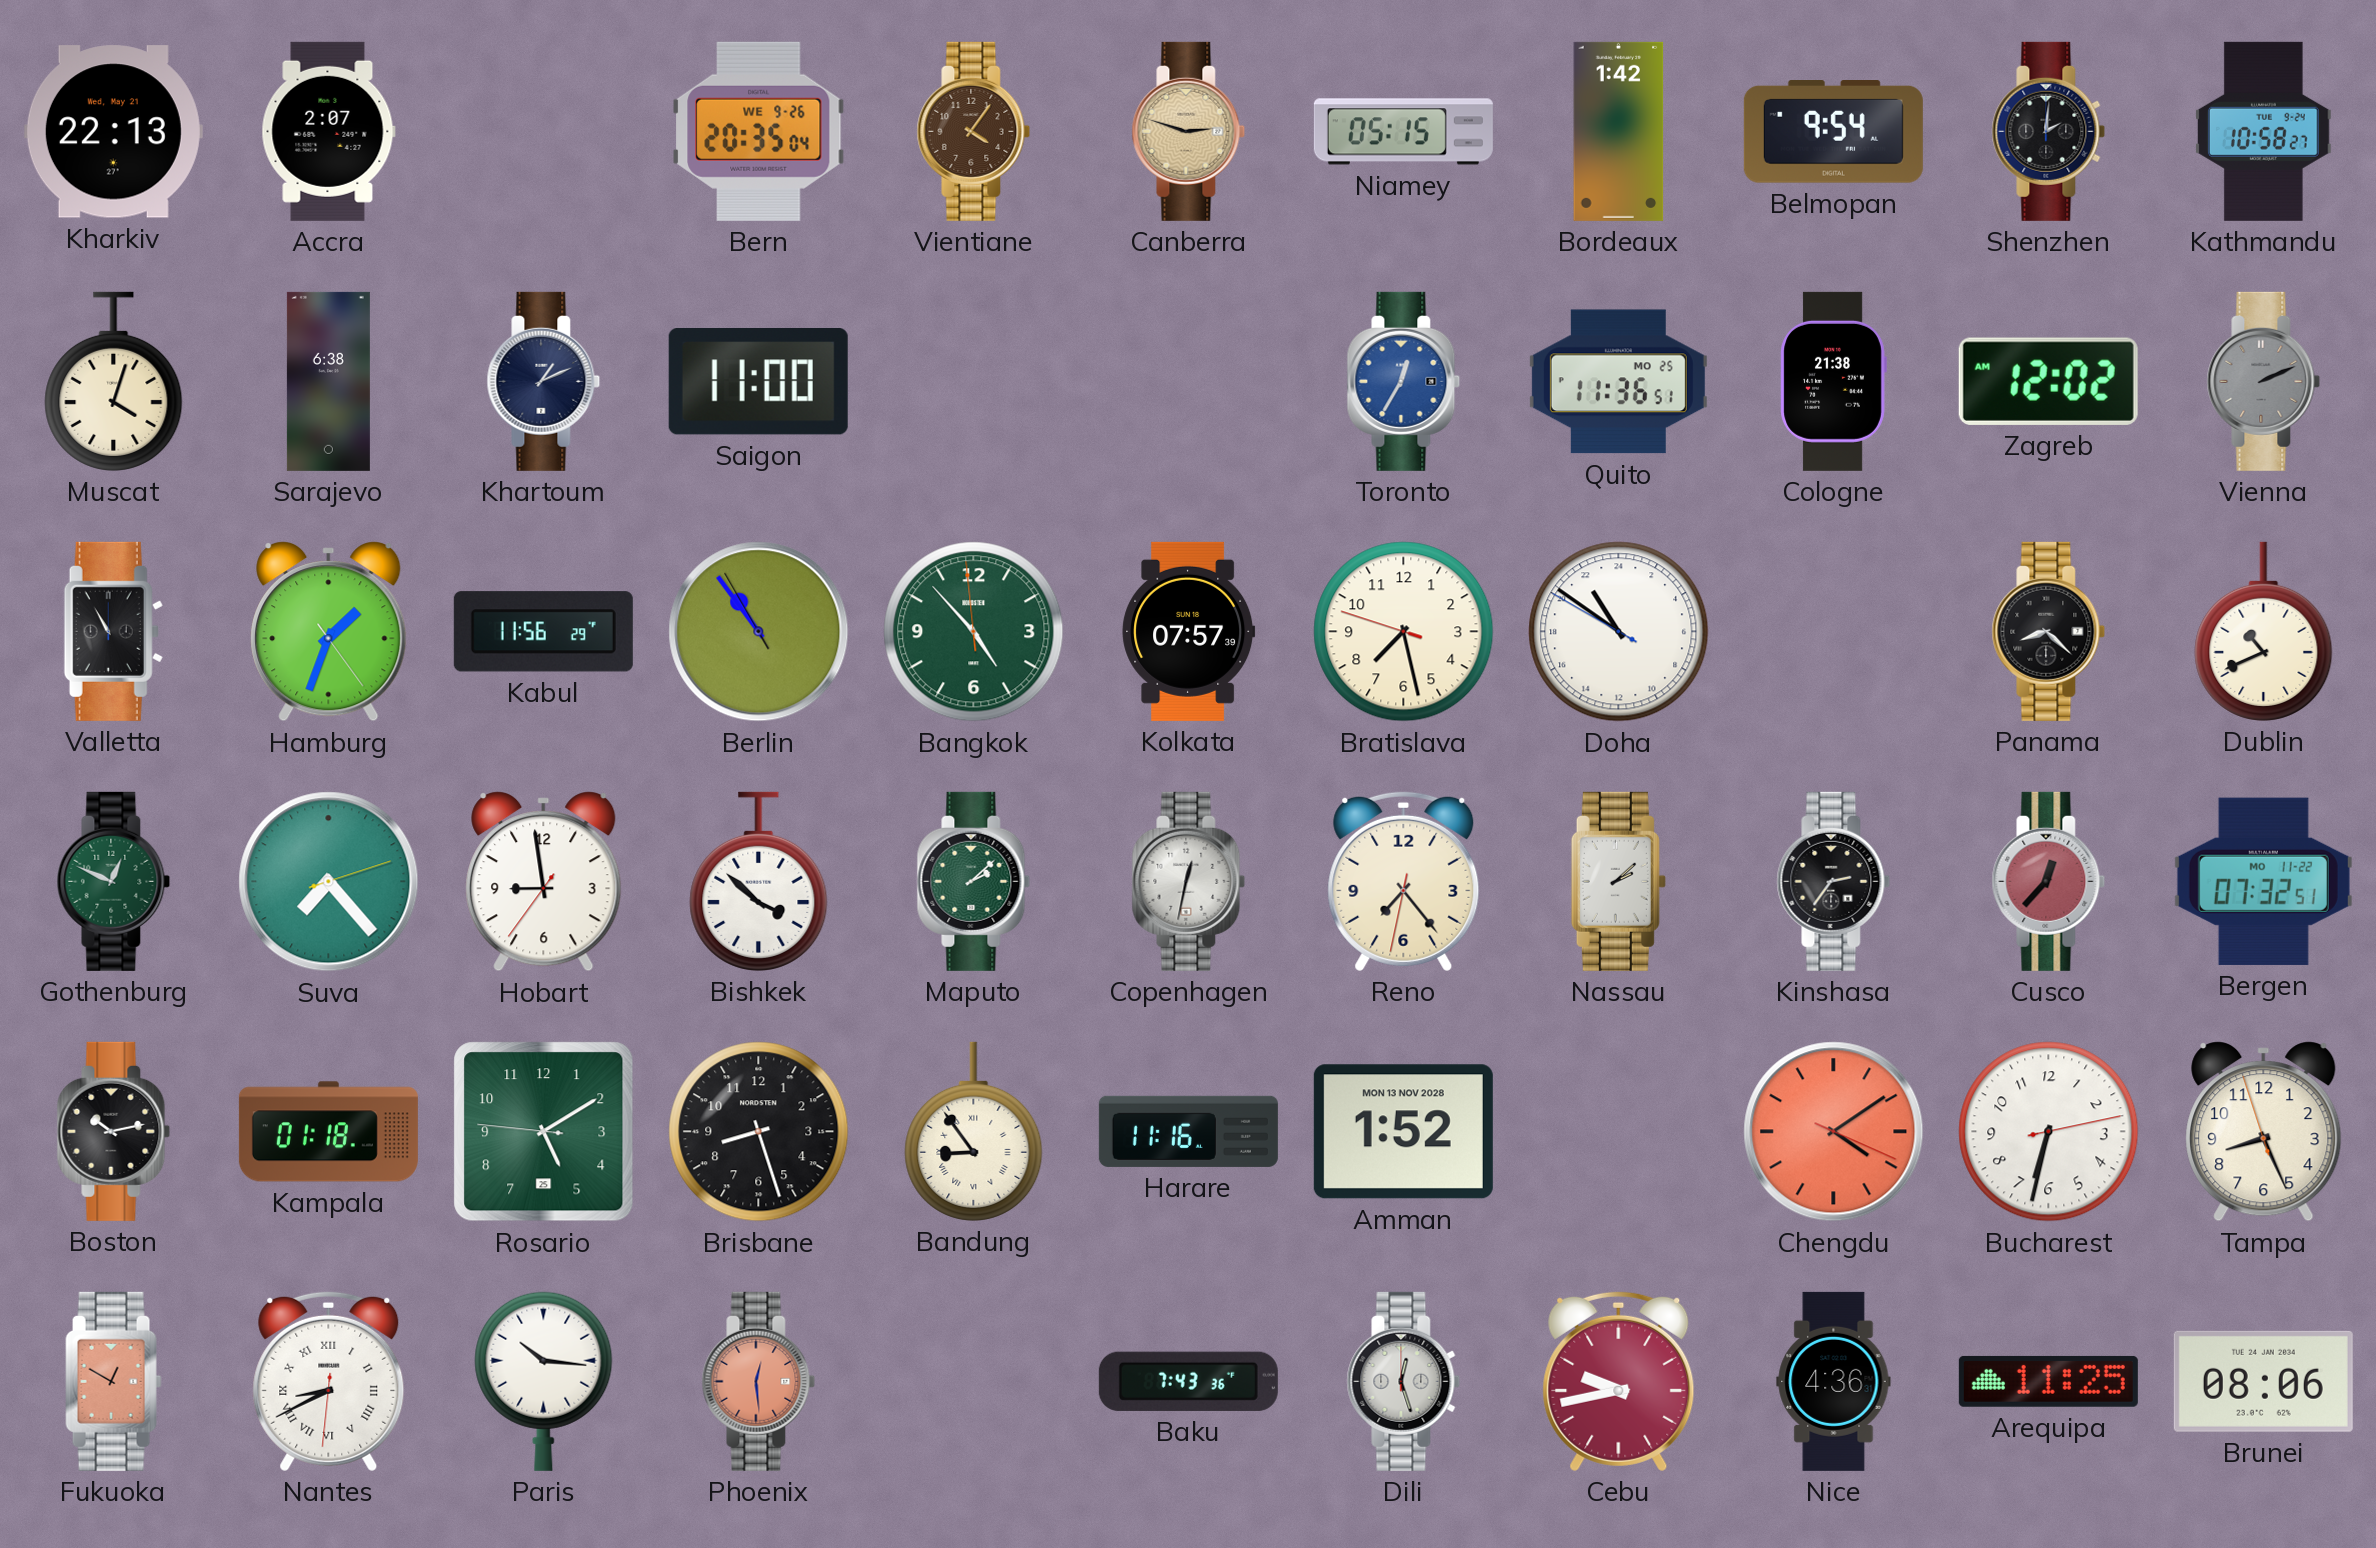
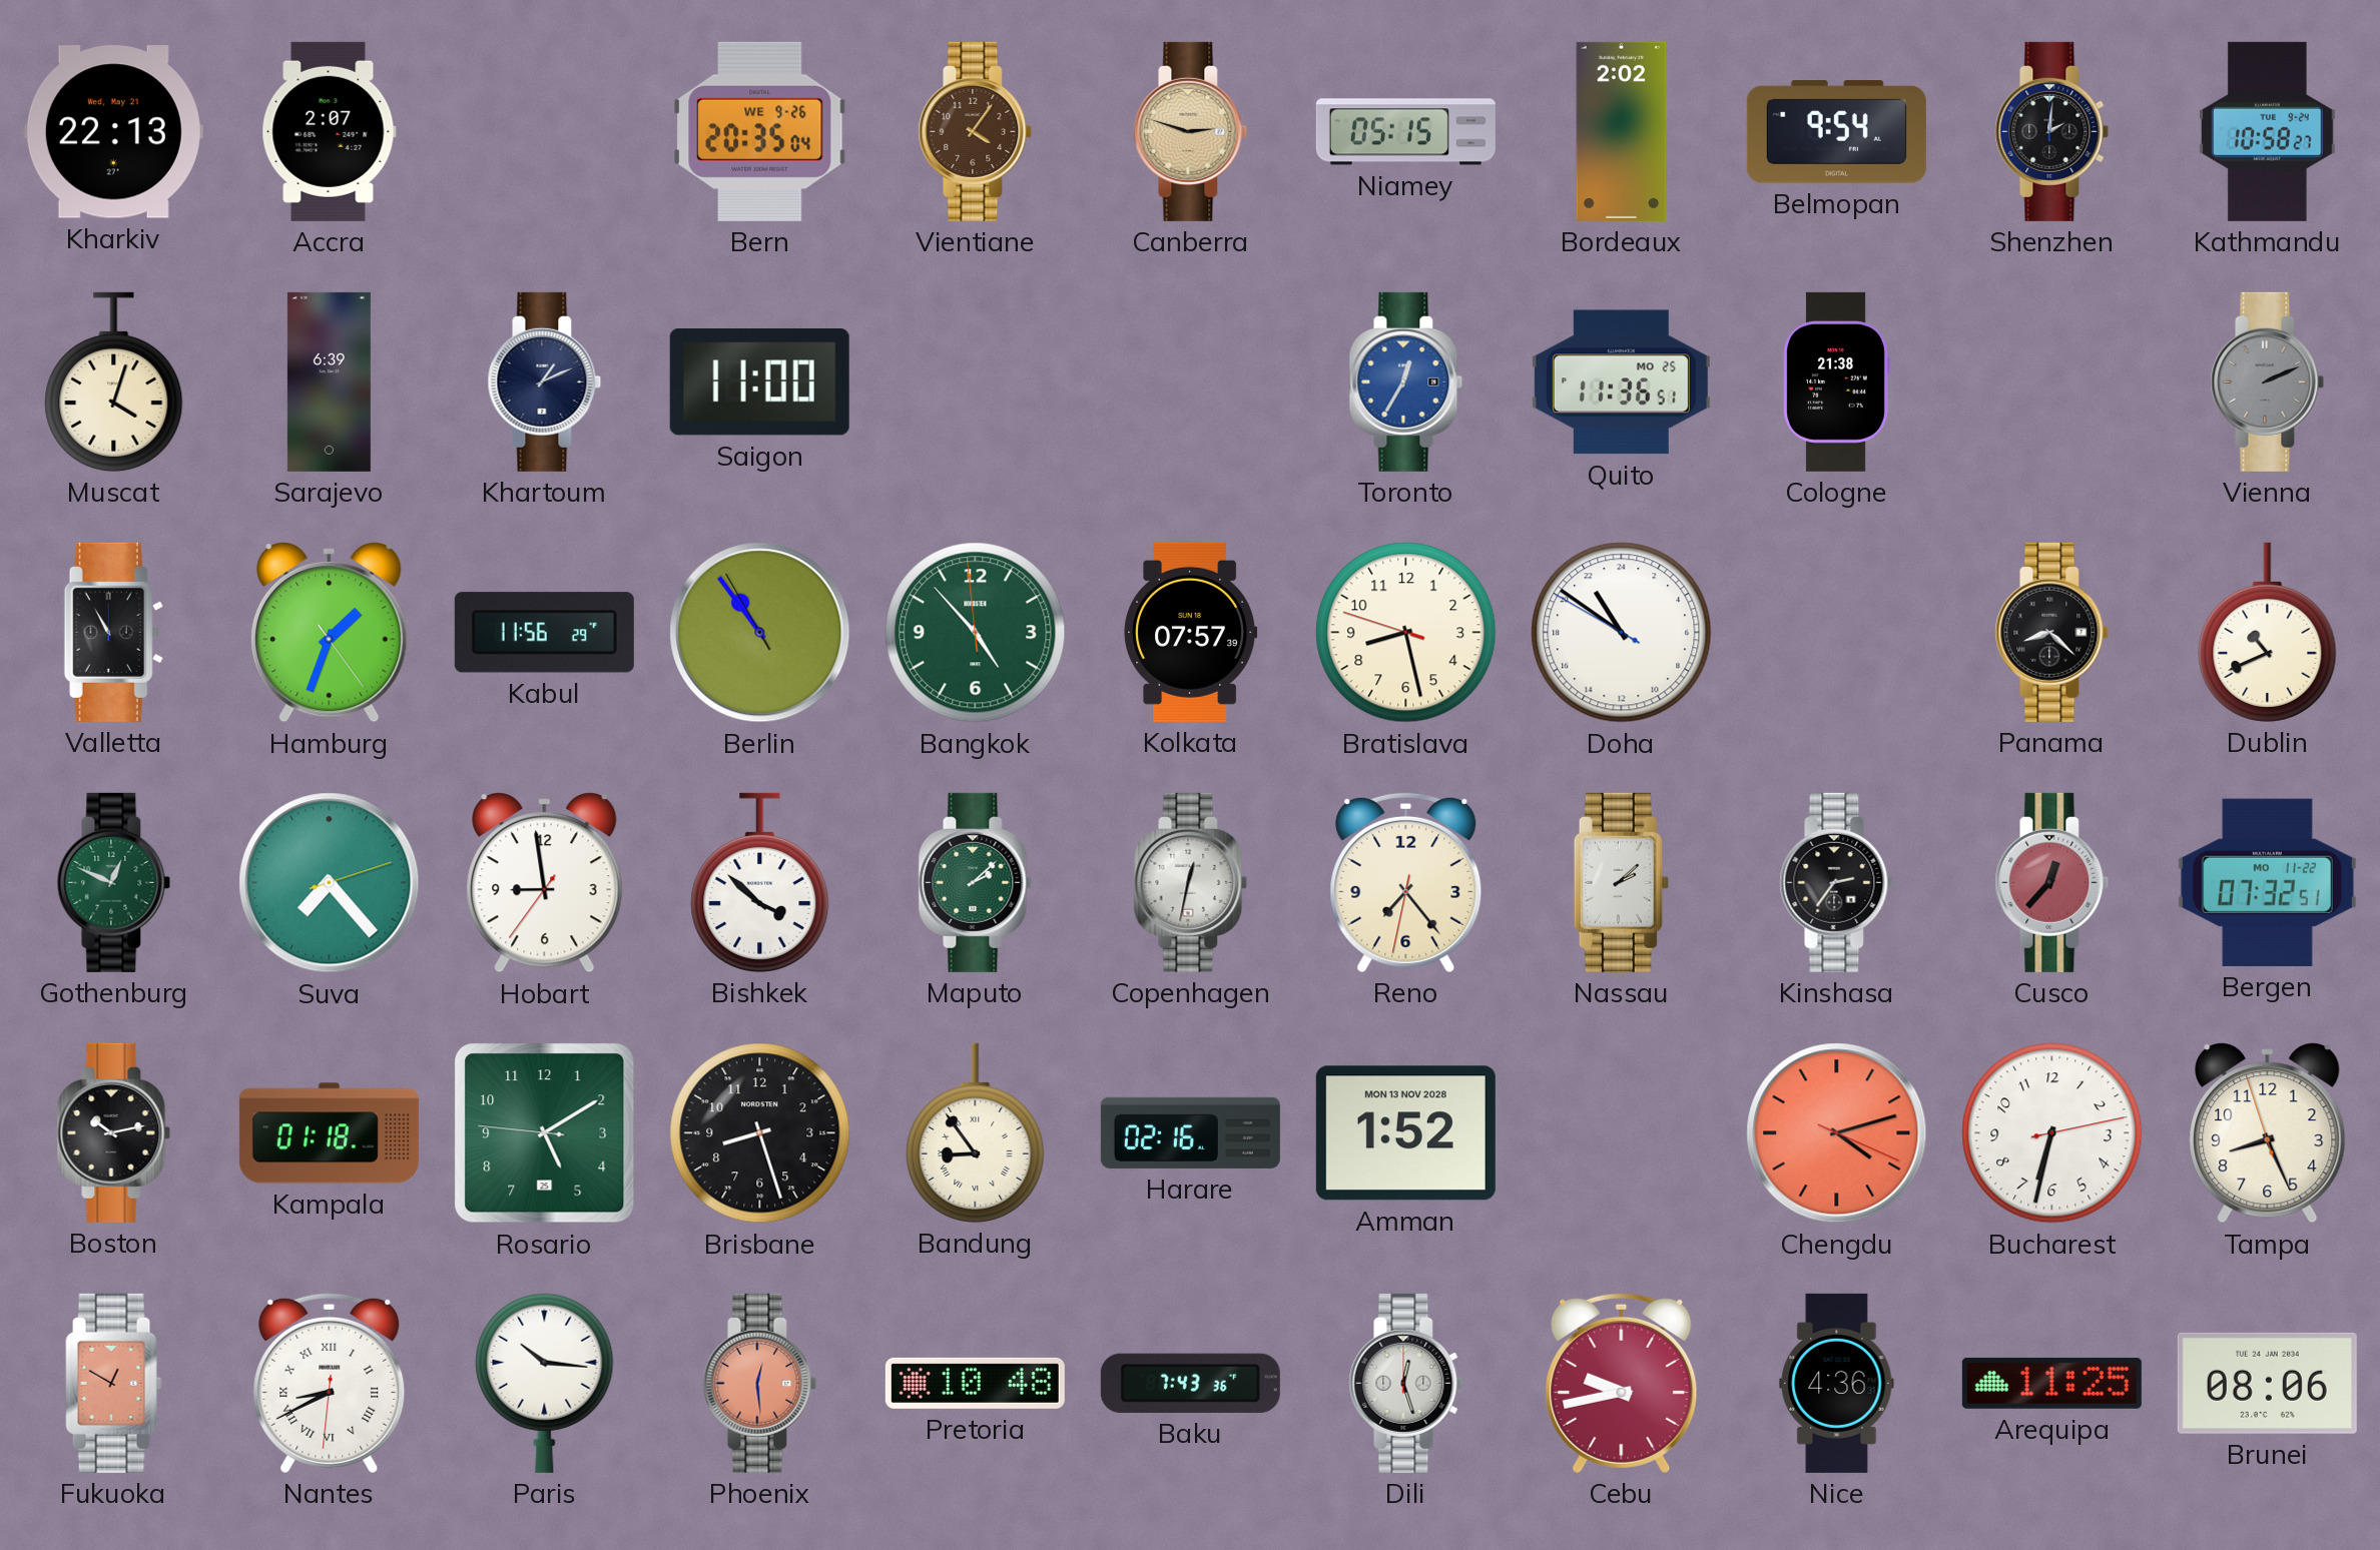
Bordeaux: 1:42 -> 2:02 (1622, 131)
Sarajevo: 6:38 -> 6:39 (329, 381)
Zagreb: 12:02 -> none (2048, 381)
Bratislava: 7:27 -> 8:27 (1406, 633)
Harare: 11:16 -> 02:16 (1190, 1132)
Chengdu: 4:09 -> 4:12 (1837, 1133)
Pretoria: none -> 10:48 (975, 1383)
